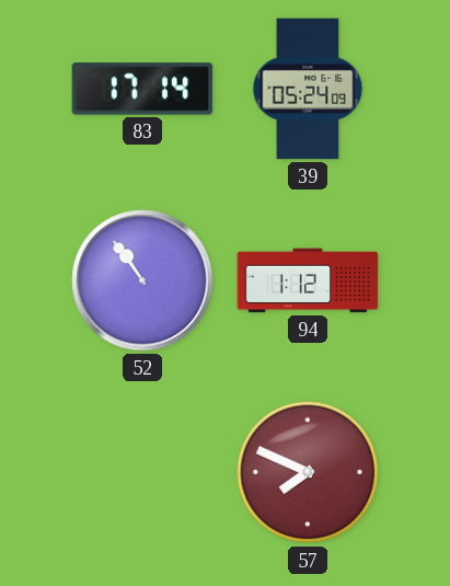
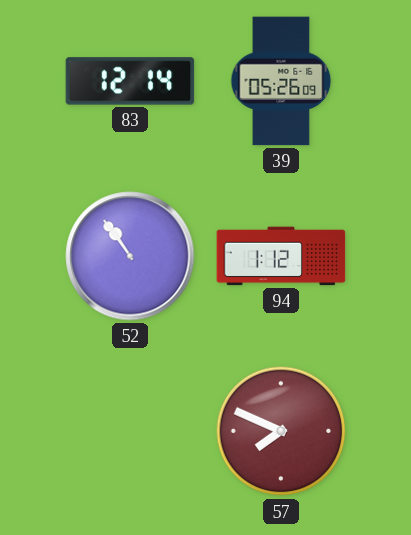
83: 17:14 -> 12:14 (130, 81)
39: 05:24 -> 05:26 (281, 81)
